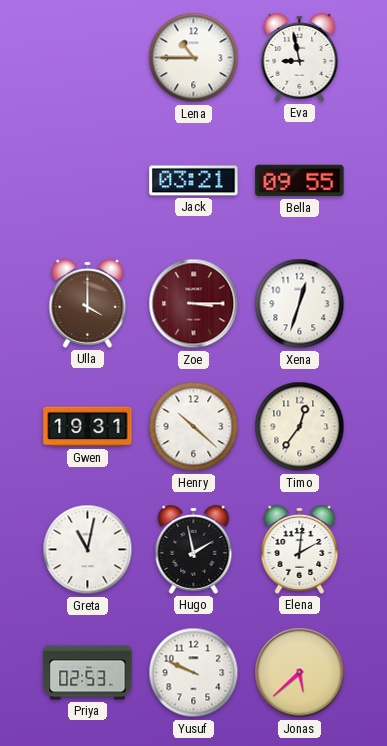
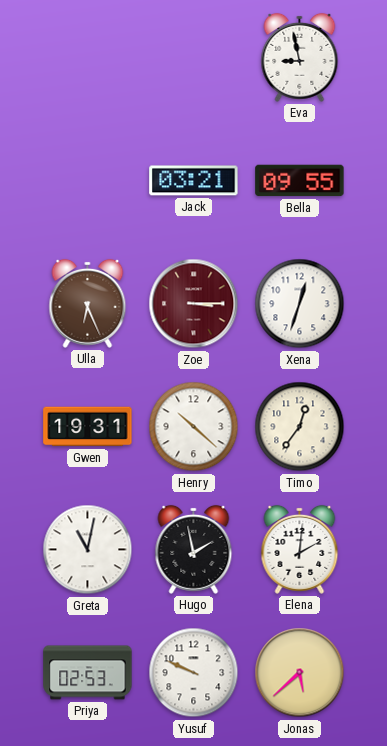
Lena: 10:45 -> none (194, 58)
Ulla: 4:00 -> 6:26 (88, 303)
